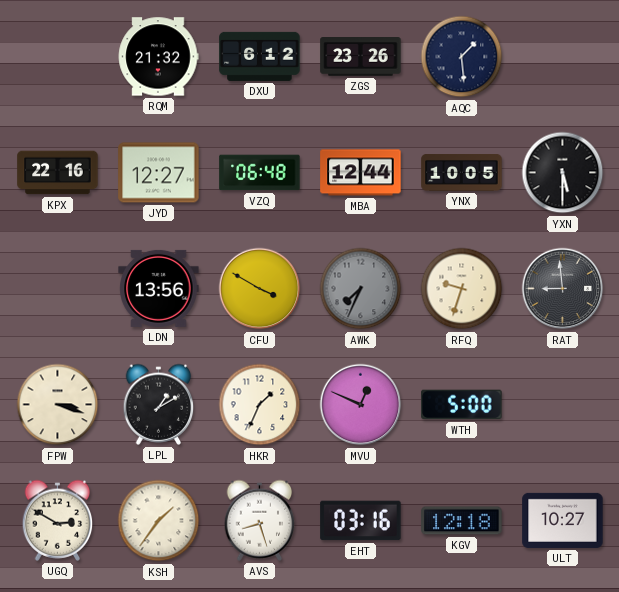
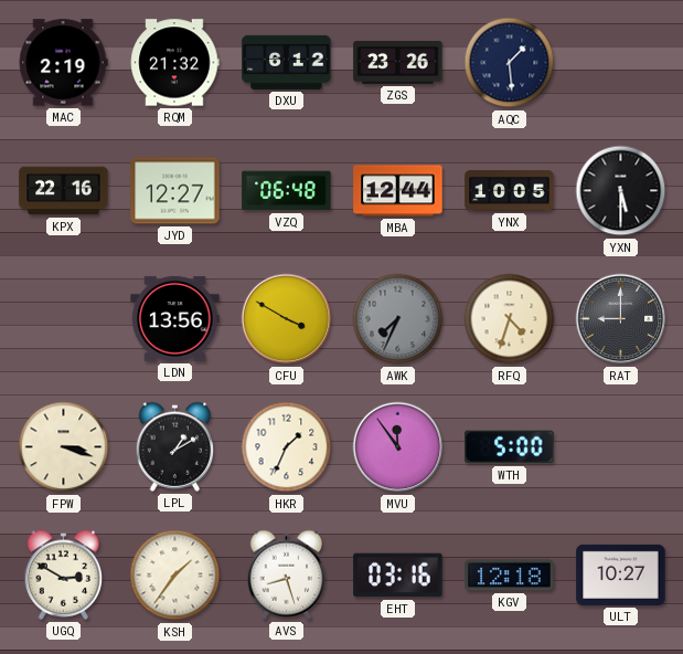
MAC: none -> 2:19 (63, 63)
RFQ: 9:33 -> 4:33 (510, 319)
RAT: 8:59 -> 9:00 (621, 319)
MVU: 12:49 -> 11:54 (398, 447)
